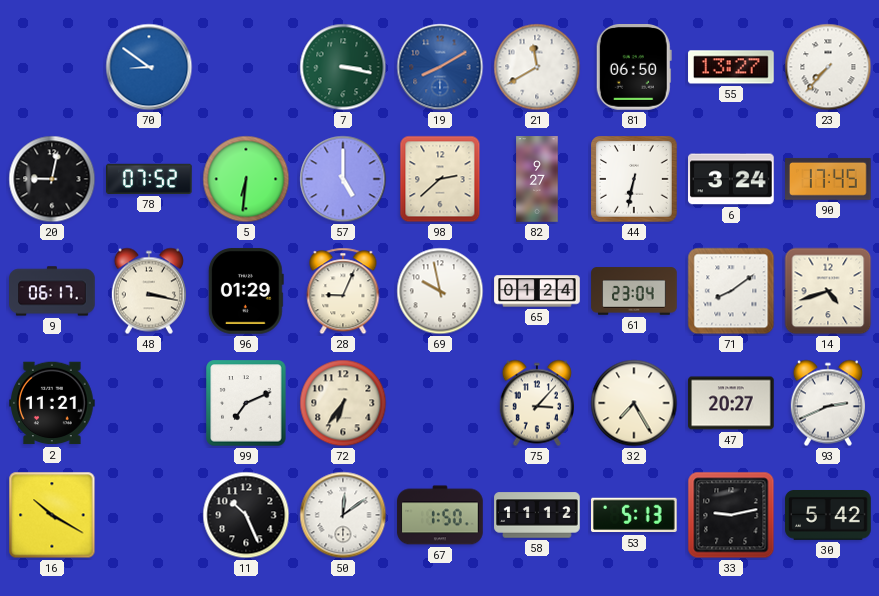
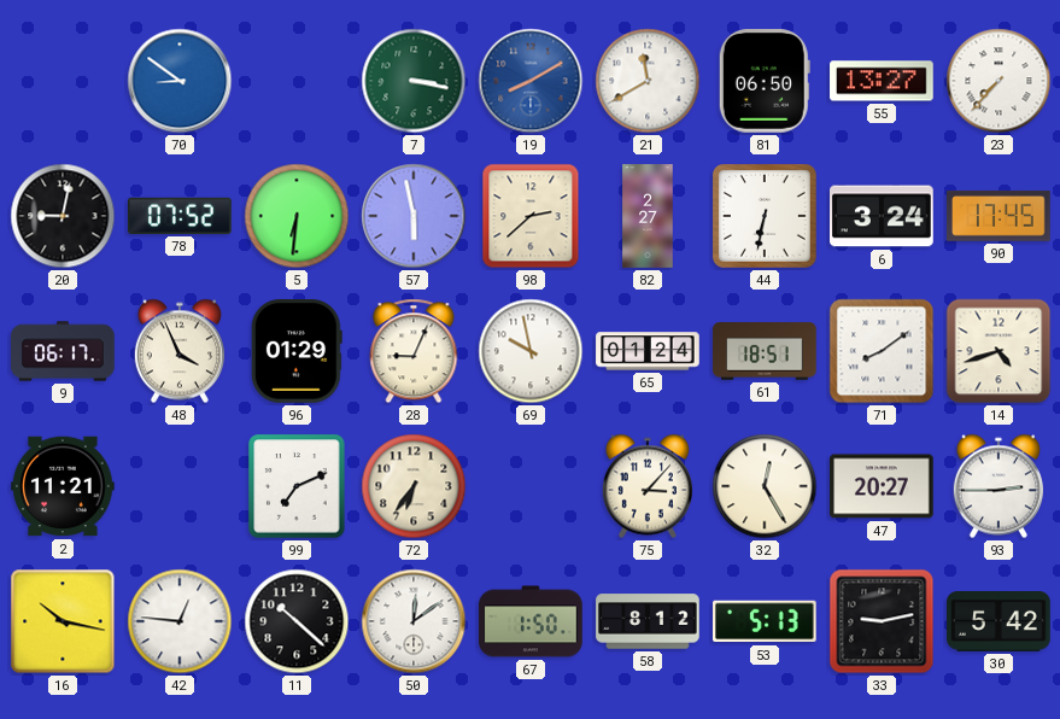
57: 5:00 -> 5:58 (414, 216)
82: 9:27 -> 2:27 (648, 216)
48: 3:17 -> 3:56 (180, 351)
61: 23:04 -> 18:51 (765, 351)
32: 7:25 -> 12:25 (765, 486)
93: 2:41 -> 2:45 (998, 486)
16: 10:20 -> 10:17 (63, 621)
42: none -> 12:46 (180, 621)
11: 10:26 -> 10:22 (297, 621)
58: 11:12 -> 8:12 (648, 621)
